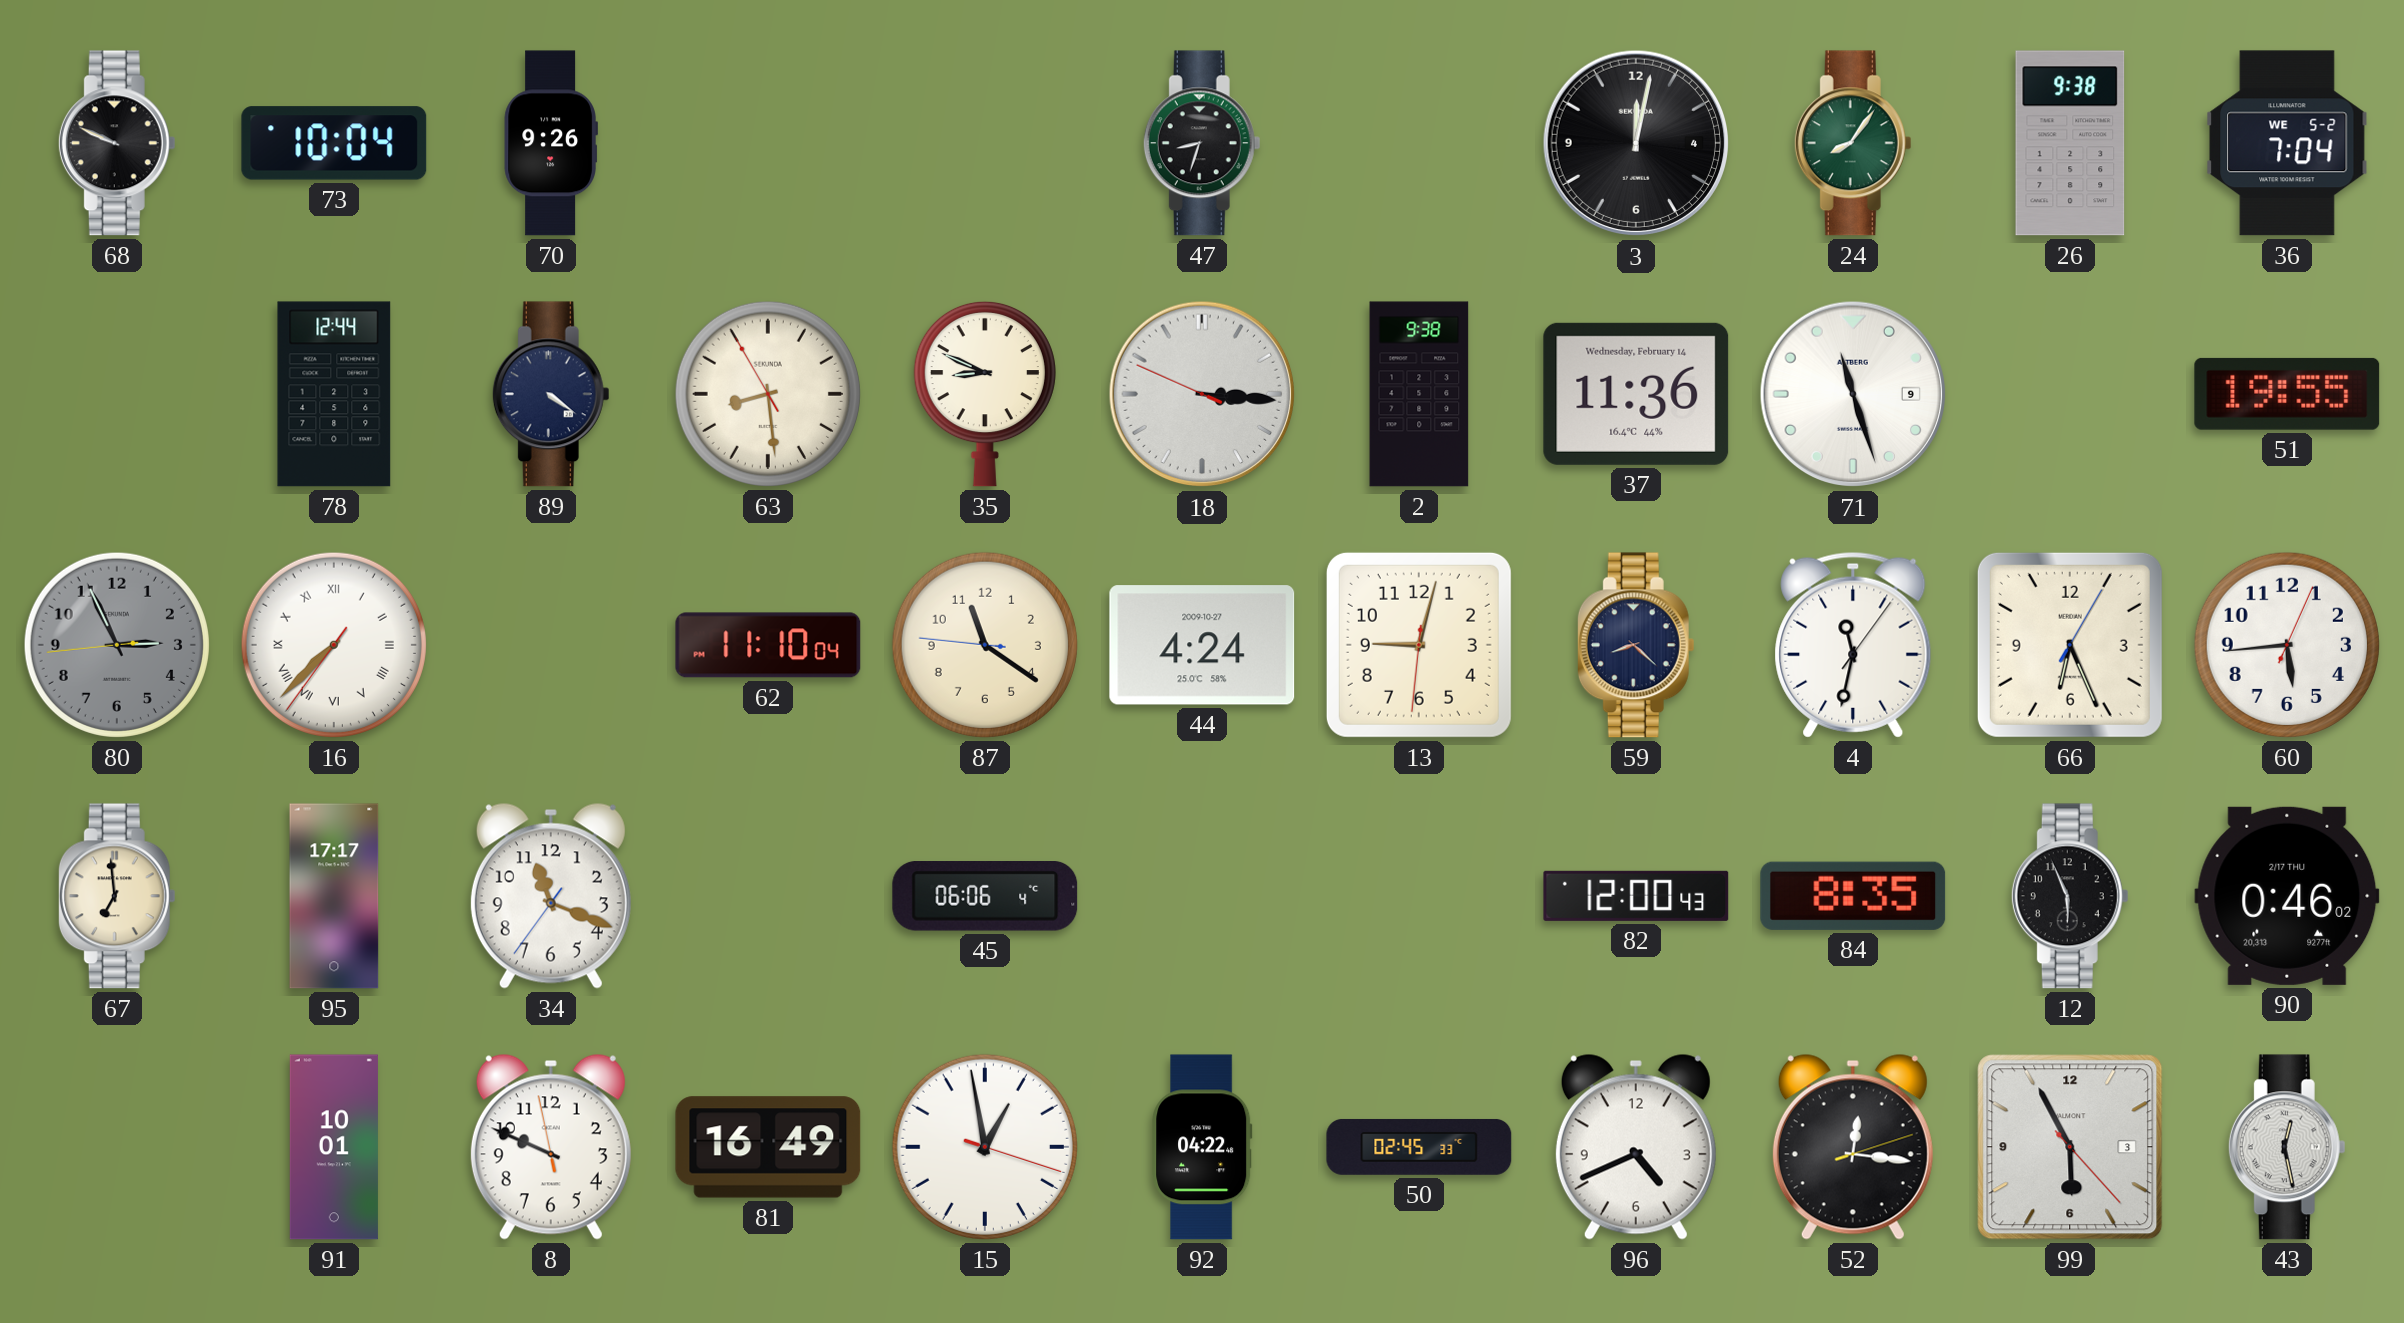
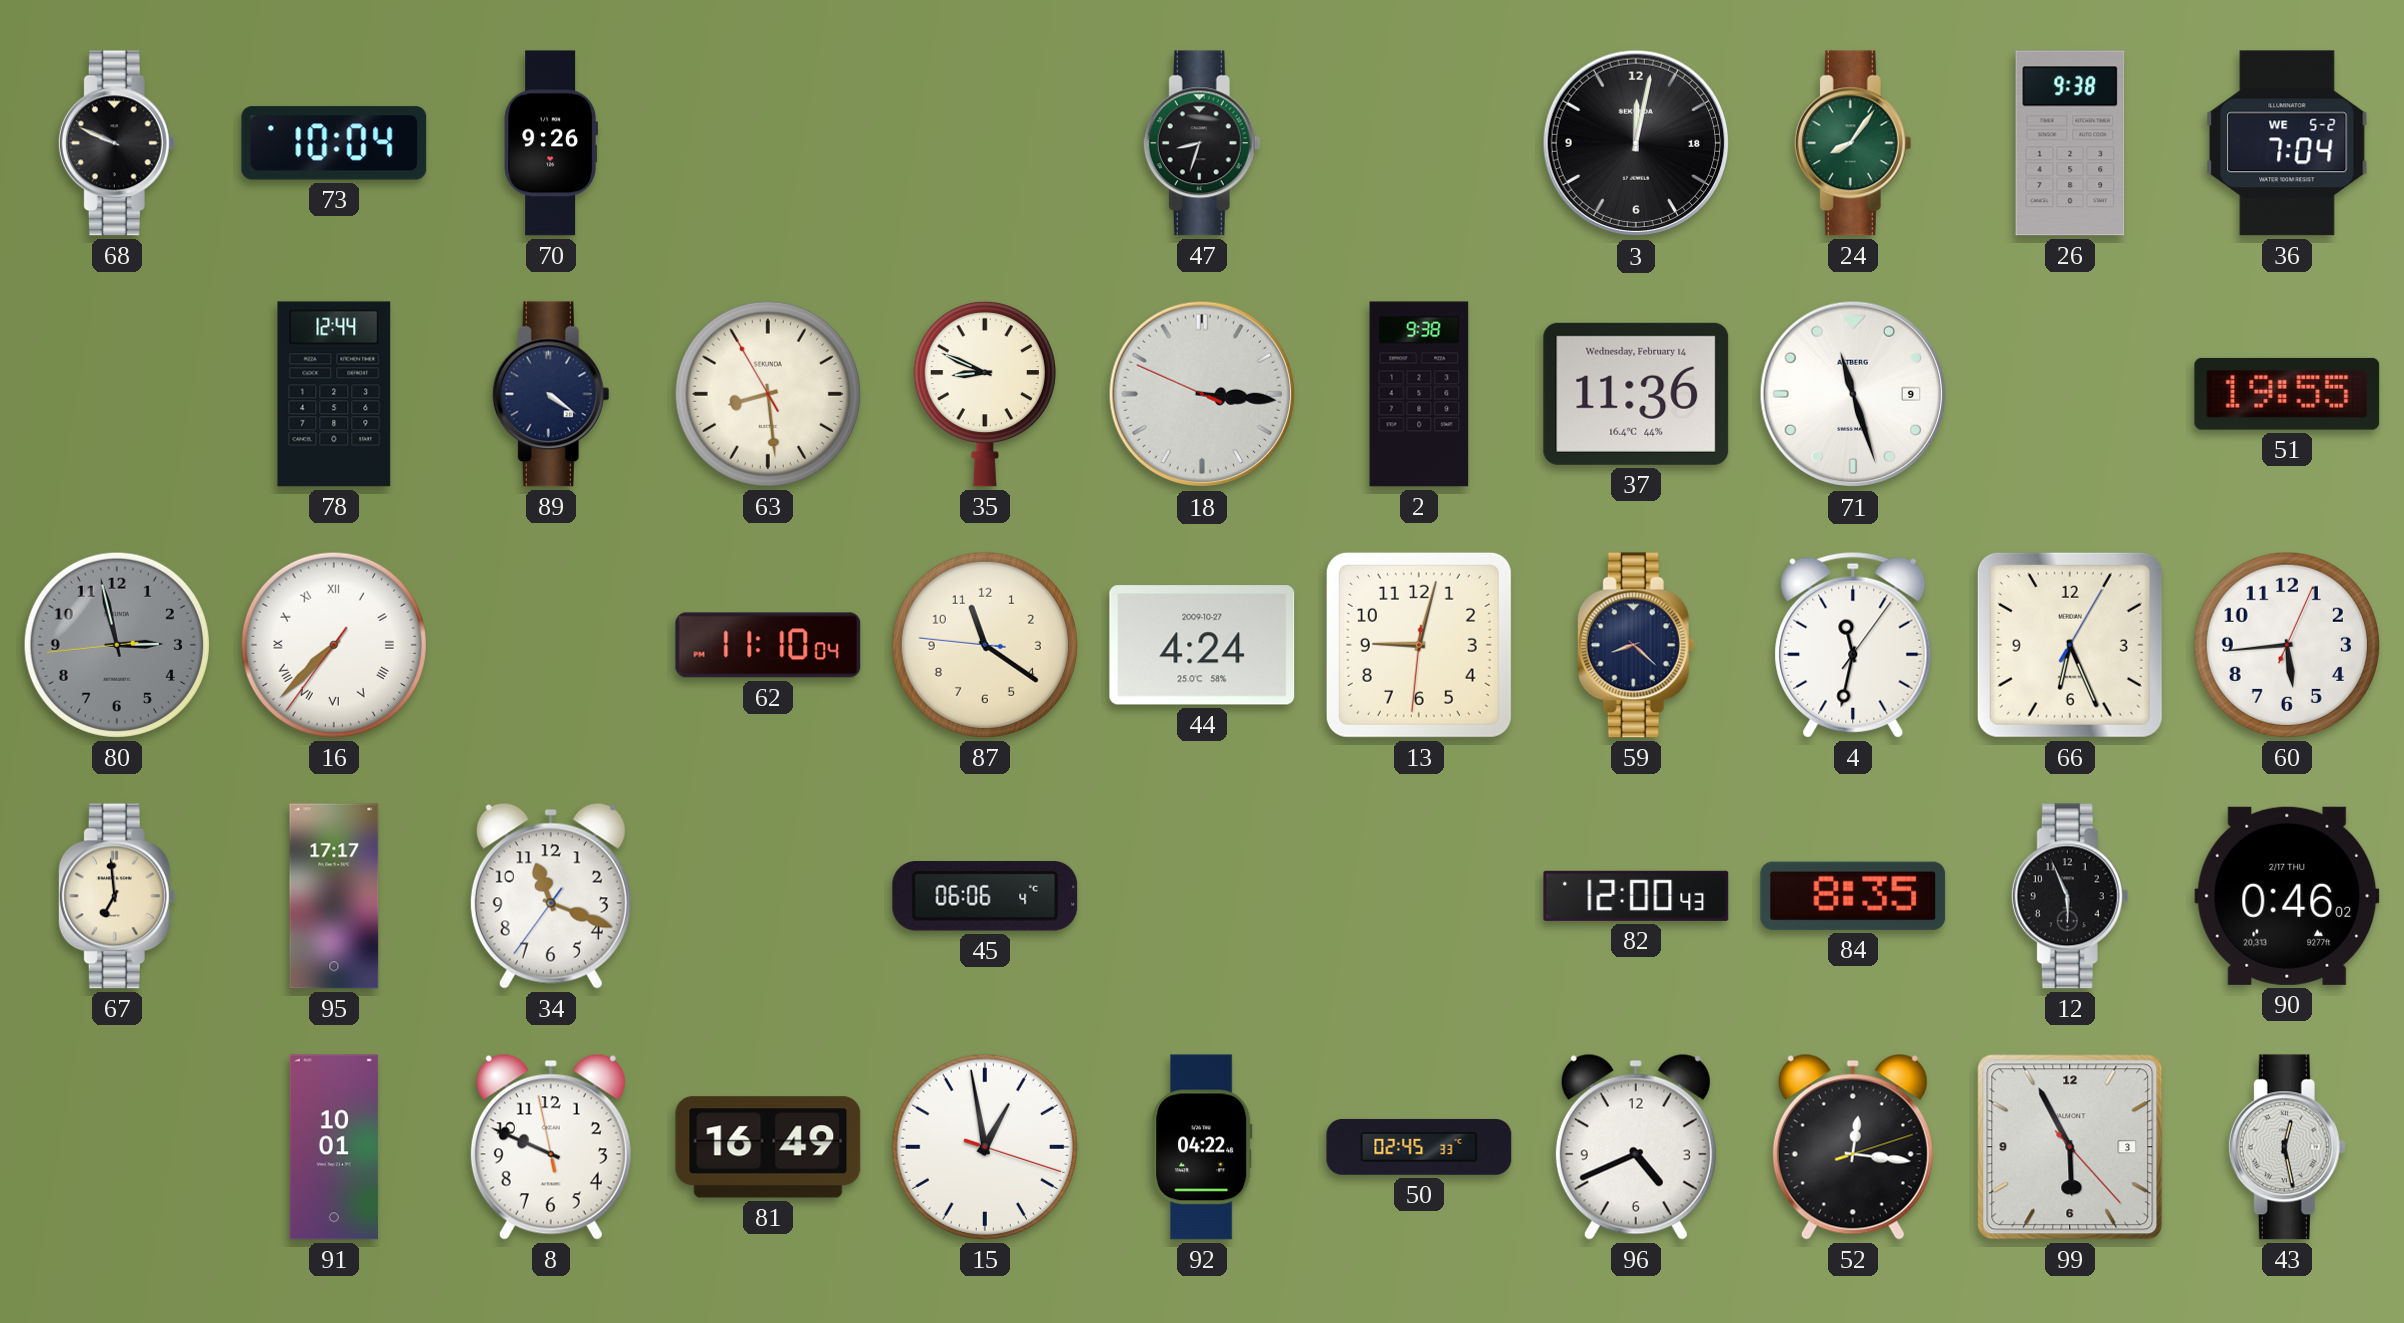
3 date: 4 -> 18 (1636, 143)
80: 2:55 -> 2:57 (117, 645)
